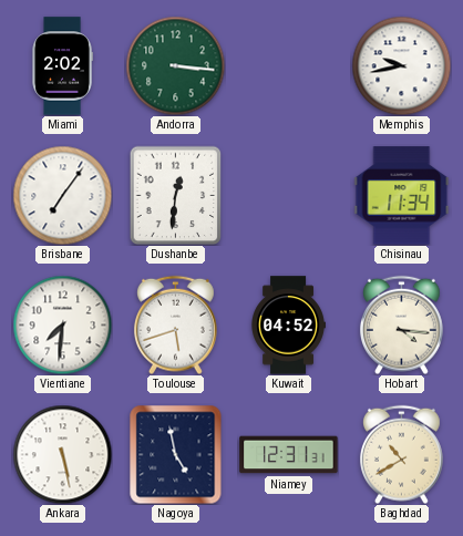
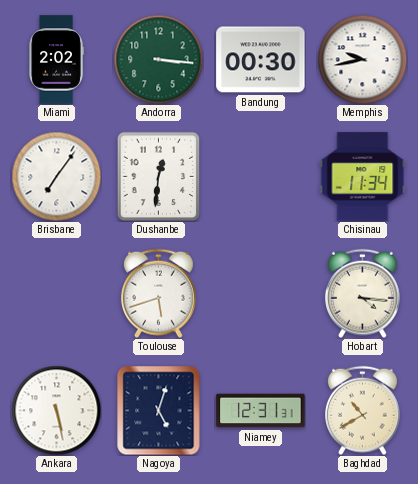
Bandung: none -> 00:30 (261, 60)
Vientiane: 7:31 -> none (62, 324)
Kuwait: 04:52 -> none (288, 326)
Nagoya: 4:58 -> 5:03 (159, 410)
